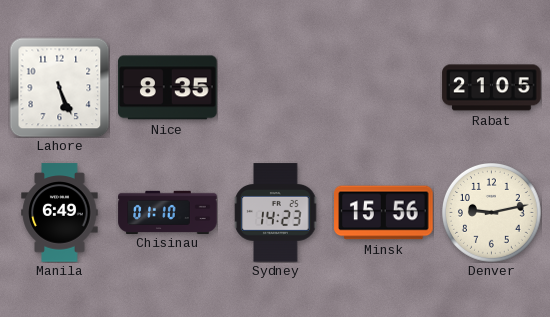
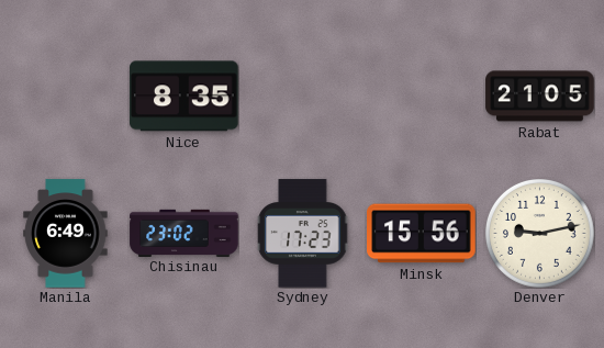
Lahore: 5:26 -> none (59, 87)
Chisinau: 01:10 -> 23:02 (184, 233)
Sydney: 14:23 -> 17:23 (303, 234)
